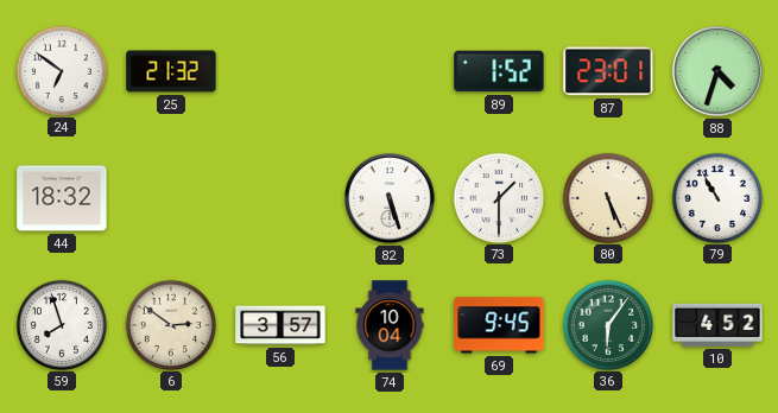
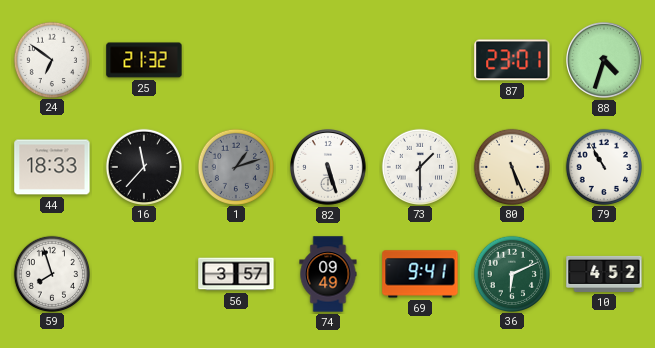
89: 1:52 -> none (499, 71)
44: 18:32 -> 18:33 (52, 167)
16: none -> 11:37 (143, 166)
1: none -> 1:12 (235, 166)
6: 2:51 -> none (170, 324)
74: 10:04 -> 09:49 (328, 274)
69: 9:45 -> 9:41 (420, 274)
36: 6:06 -> 6:11 (511, 273)
